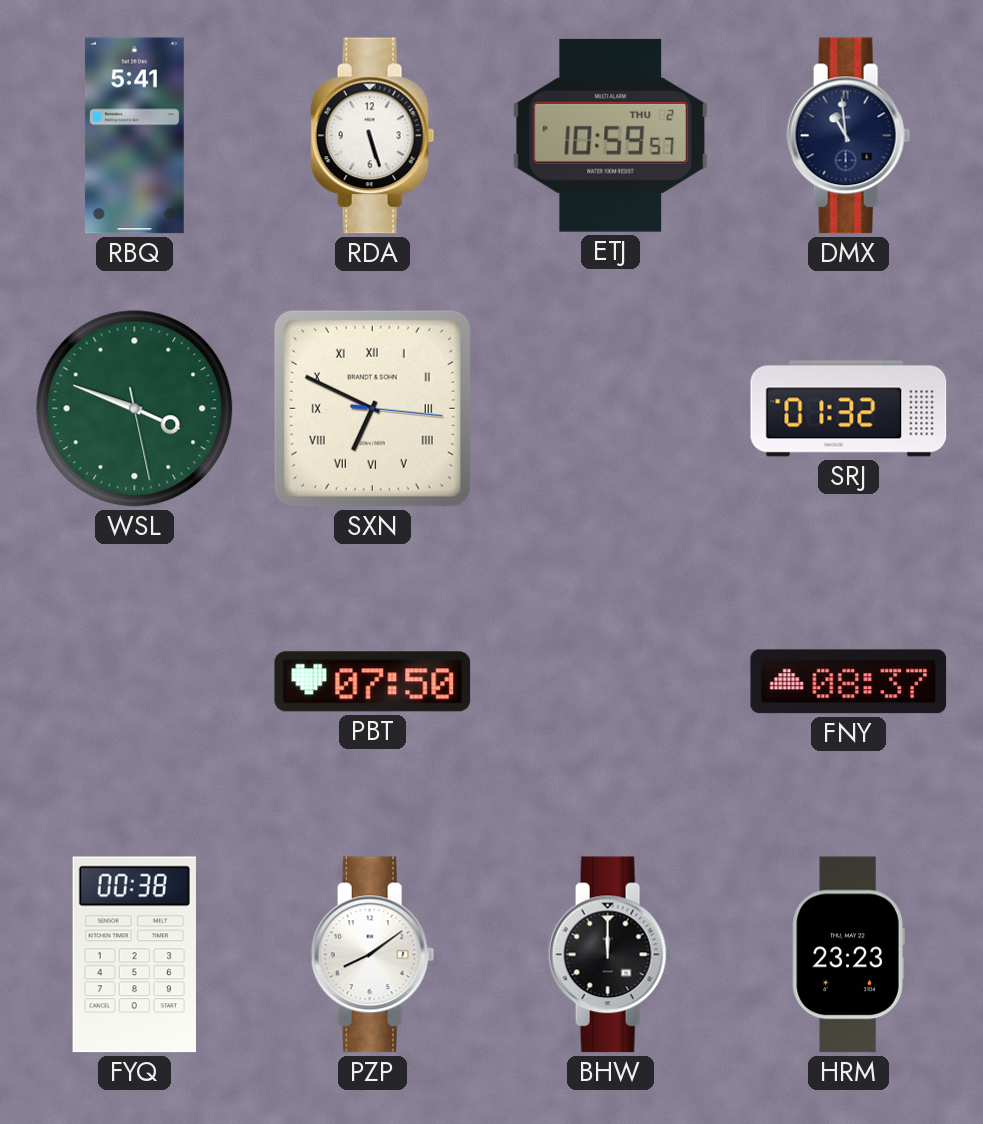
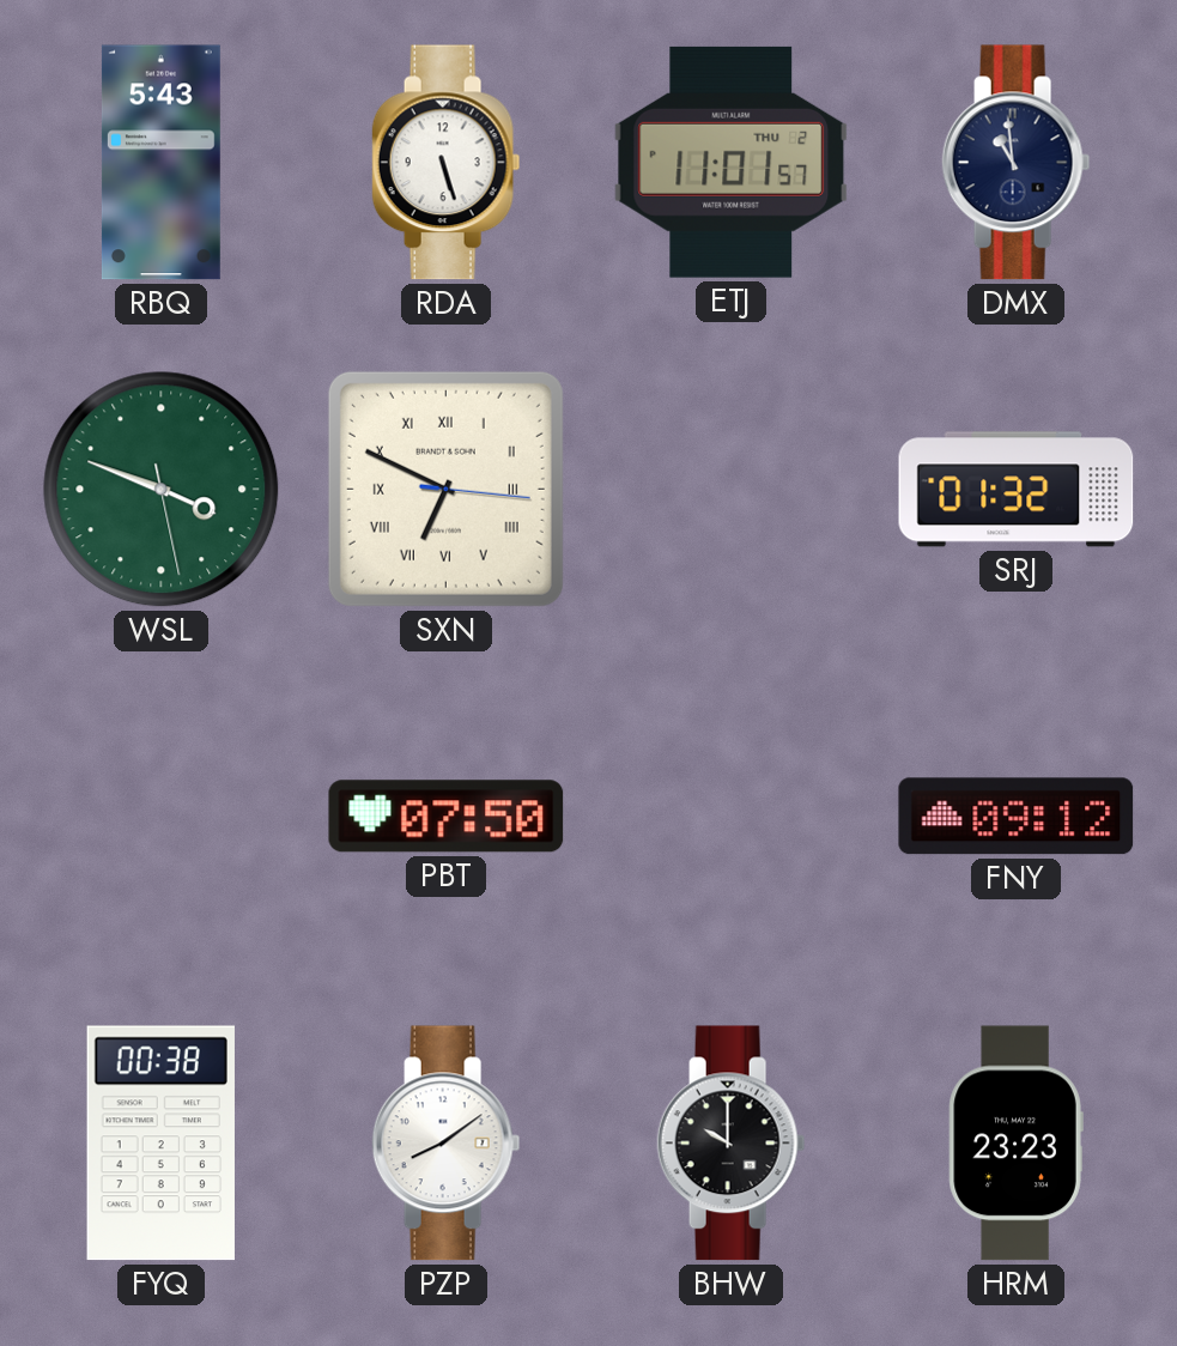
RBQ: 5:41 -> 5:43 (160, 163)
ETJ: 10:59 -> 11:01 (732, 162)
FNY: 08:37 -> 09:12 (1017, 817)
BHW: 12:00 -> 10:00 (732, 1144)
